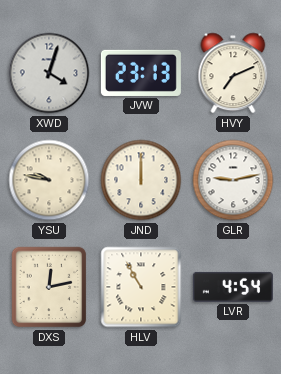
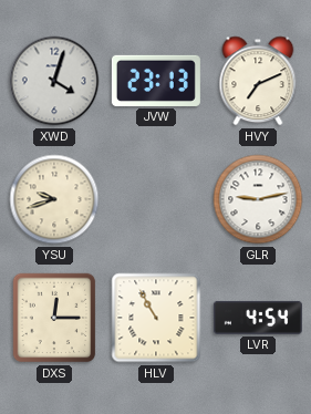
YSU: 9:47 -> 9:42 (54, 199)
JND: 12:00 -> none (141, 180)
DXS: 12:13 -> 12:15 (54, 318)
